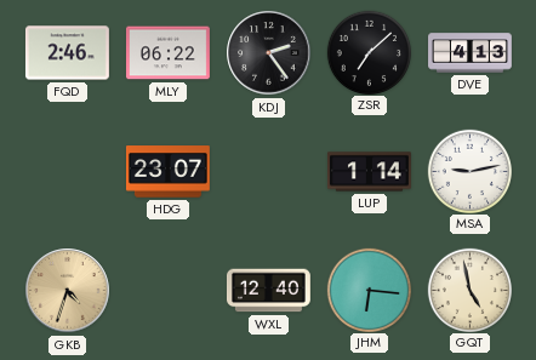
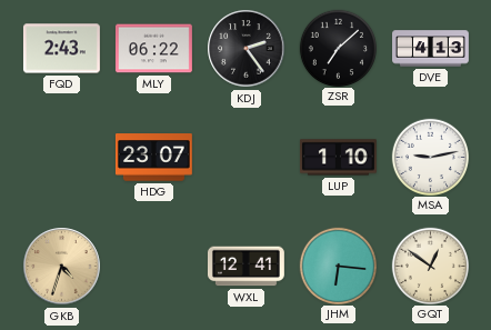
FQD: 2:46 -> 2:43 (61, 49)
LUP: 1:14 -> 1:10 (338, 158)
WXL: 12:40 -> 12:41 (245, 267)
GQT: 4:58 -> 12:51 (430, 266)
